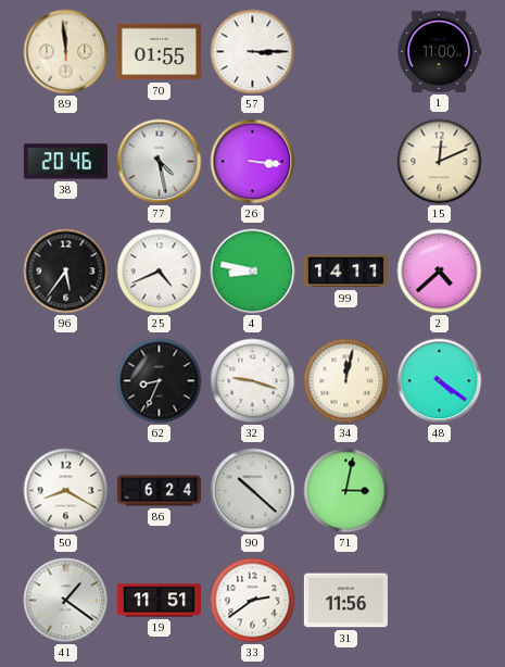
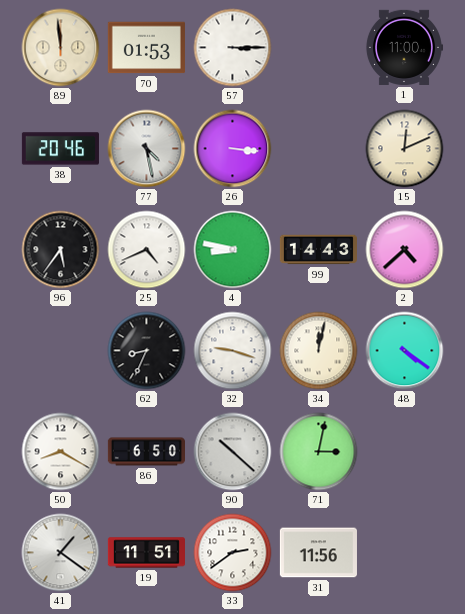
70: 01:55 -> 01:53 (146, 48)
99: 14:11 -> 14:43 (318, 250)
86: 6:24 -> 6:50 (146, 452)
